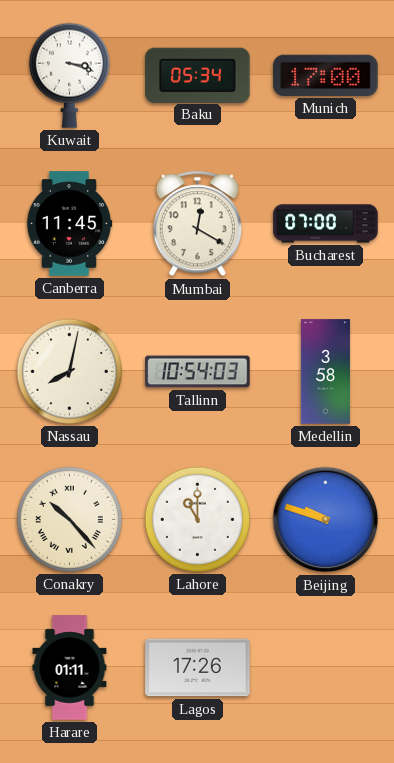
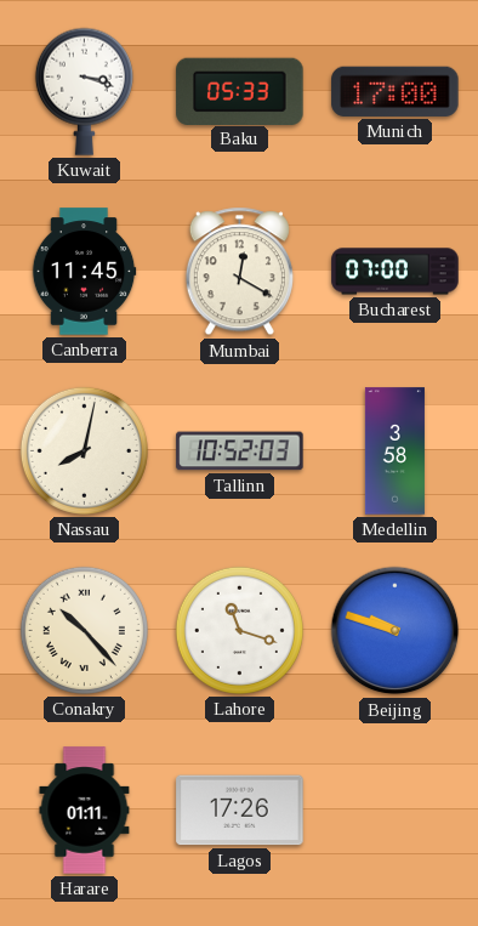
Baku: 05:34 -> 05:33 (240, 91)
Tallinn: 10:54 -> 10:52 (240, 451)
Lahore: 11:00 -> 11:18 (239, 630)
